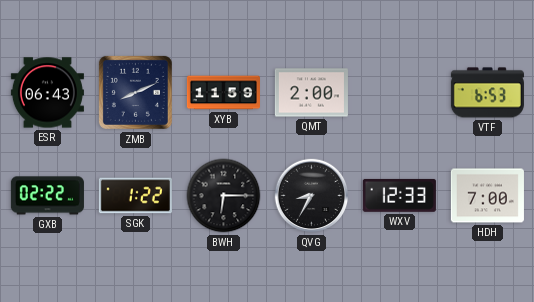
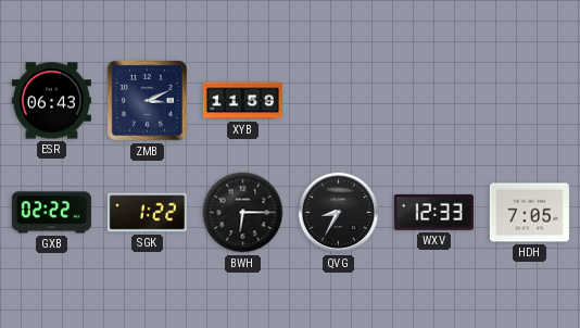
ZMB: 8:11 -> 3:11 (147, 100)
QMT: 2:00 -> none (311, 93)
VTF: 6:53 -> none (487, 93)
HDH: 7:00 -> 7:05 (529, 213)
